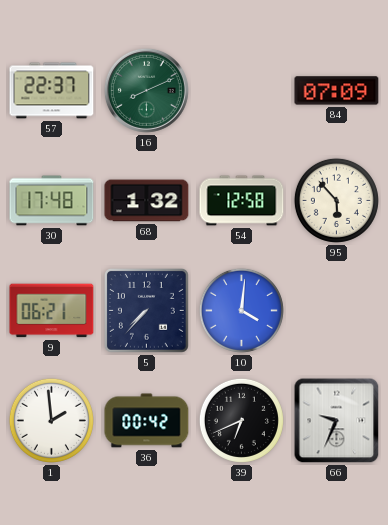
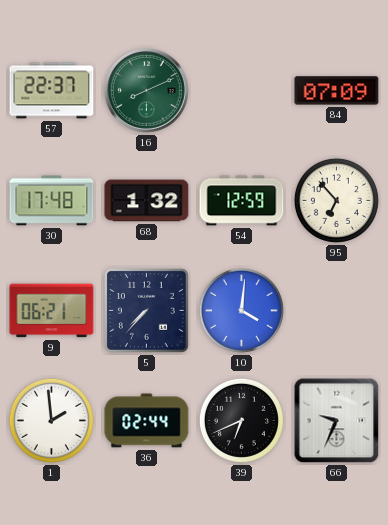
54: 12:58 -> 12:59 (242, 201)
95: 5:53 -> 6:53 (336, 200)
36: 00:42 -> 02:44 (147, 421)
